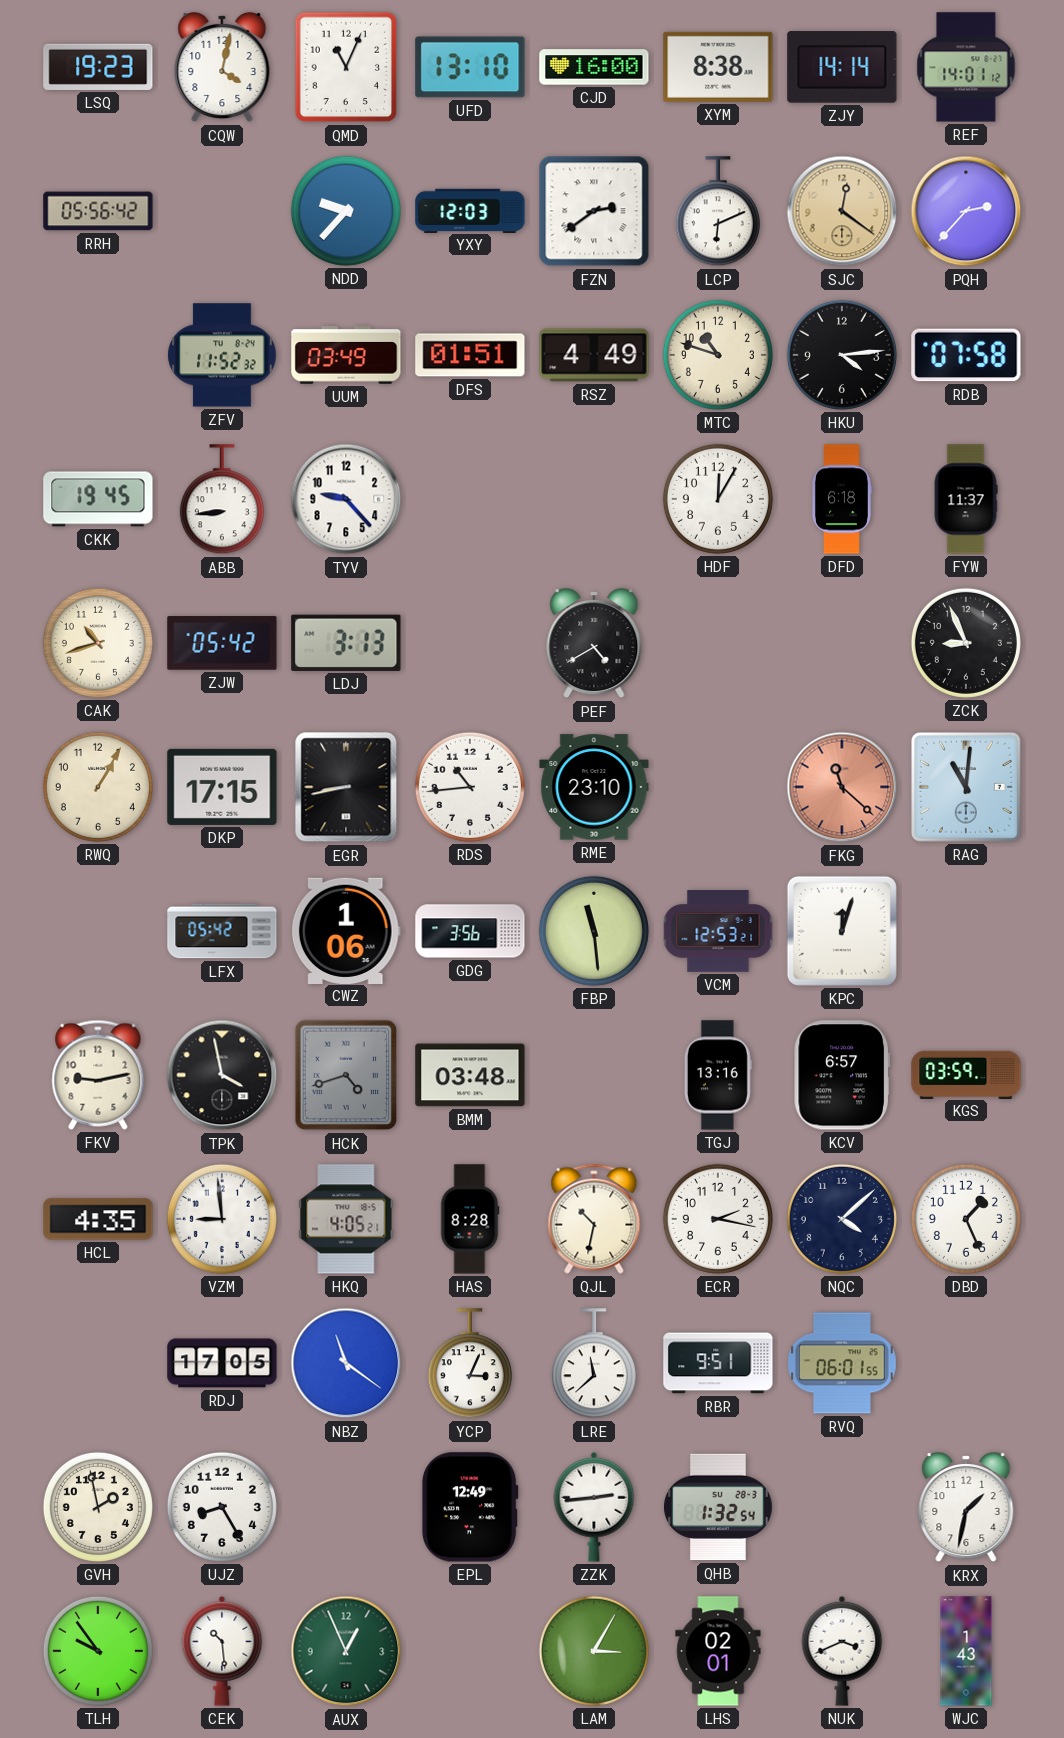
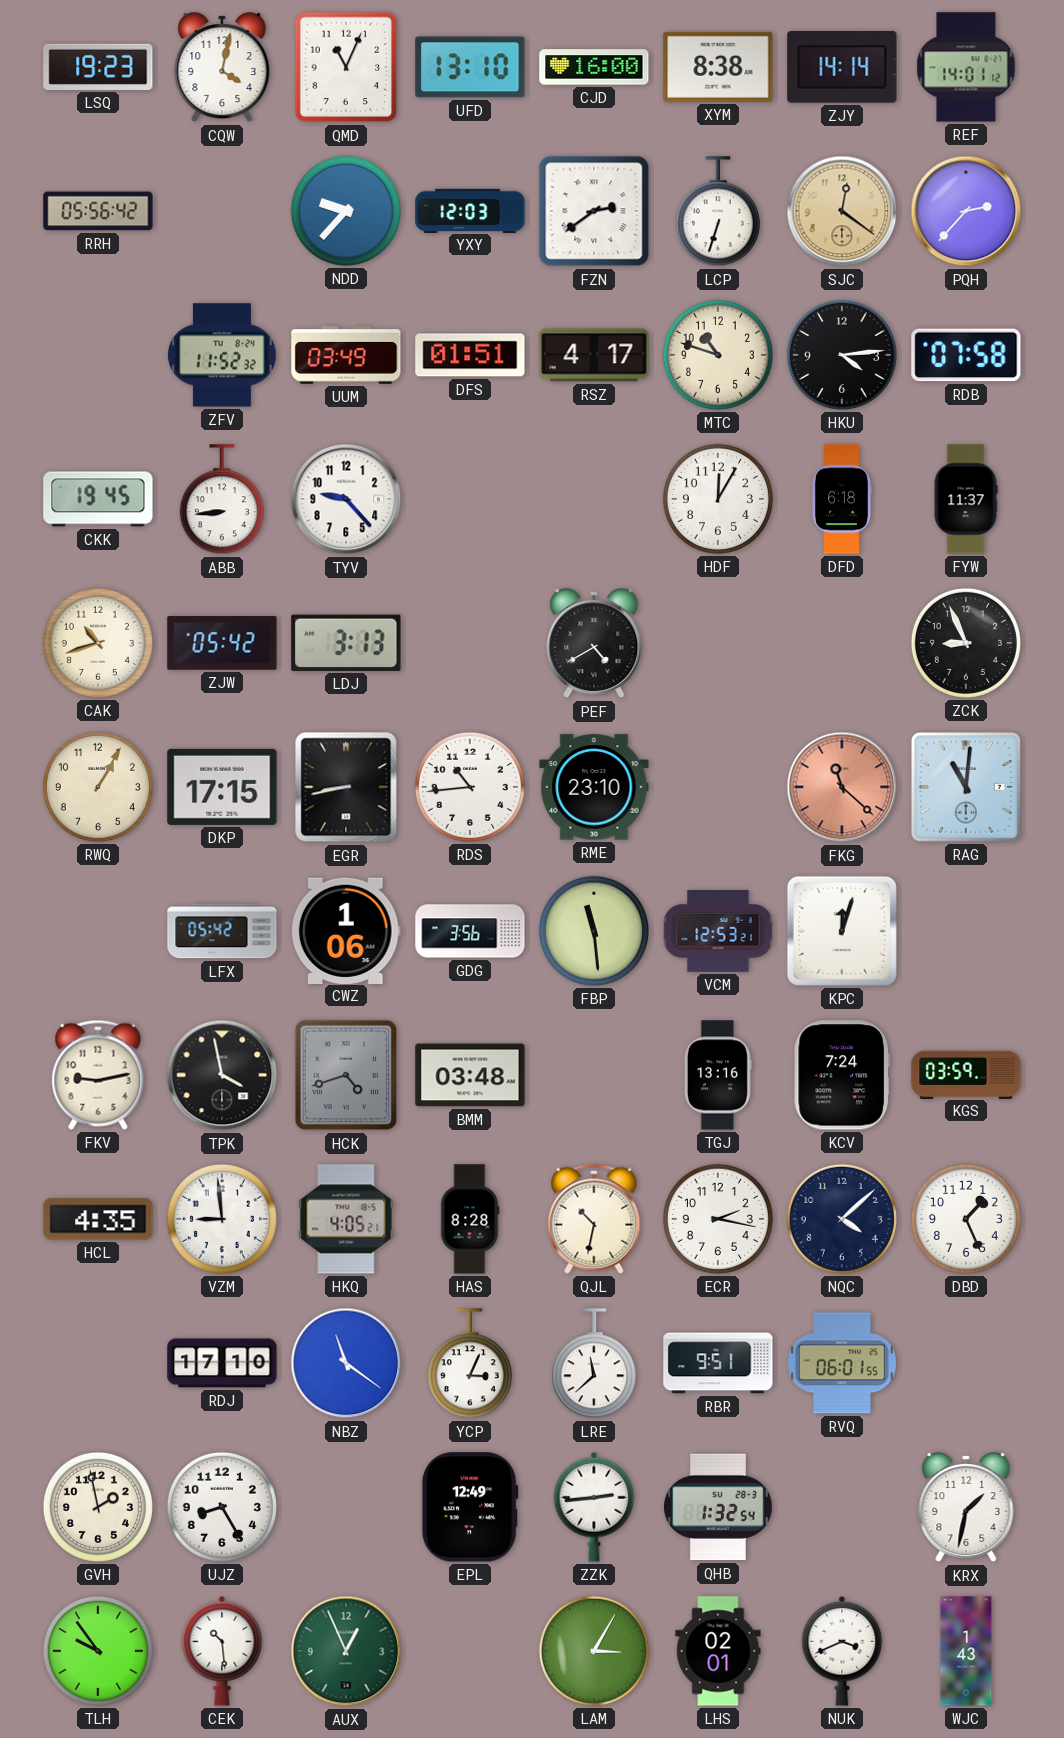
LCP: 6:11 -> 6:33 (718, 212)
RSZ: 4:49 -> 4:17 (594, 355)
KCV: 6:57 -> 7:24 (842, 1075)
RDJ: 17:05 -> 17:10 (222, 1363)
